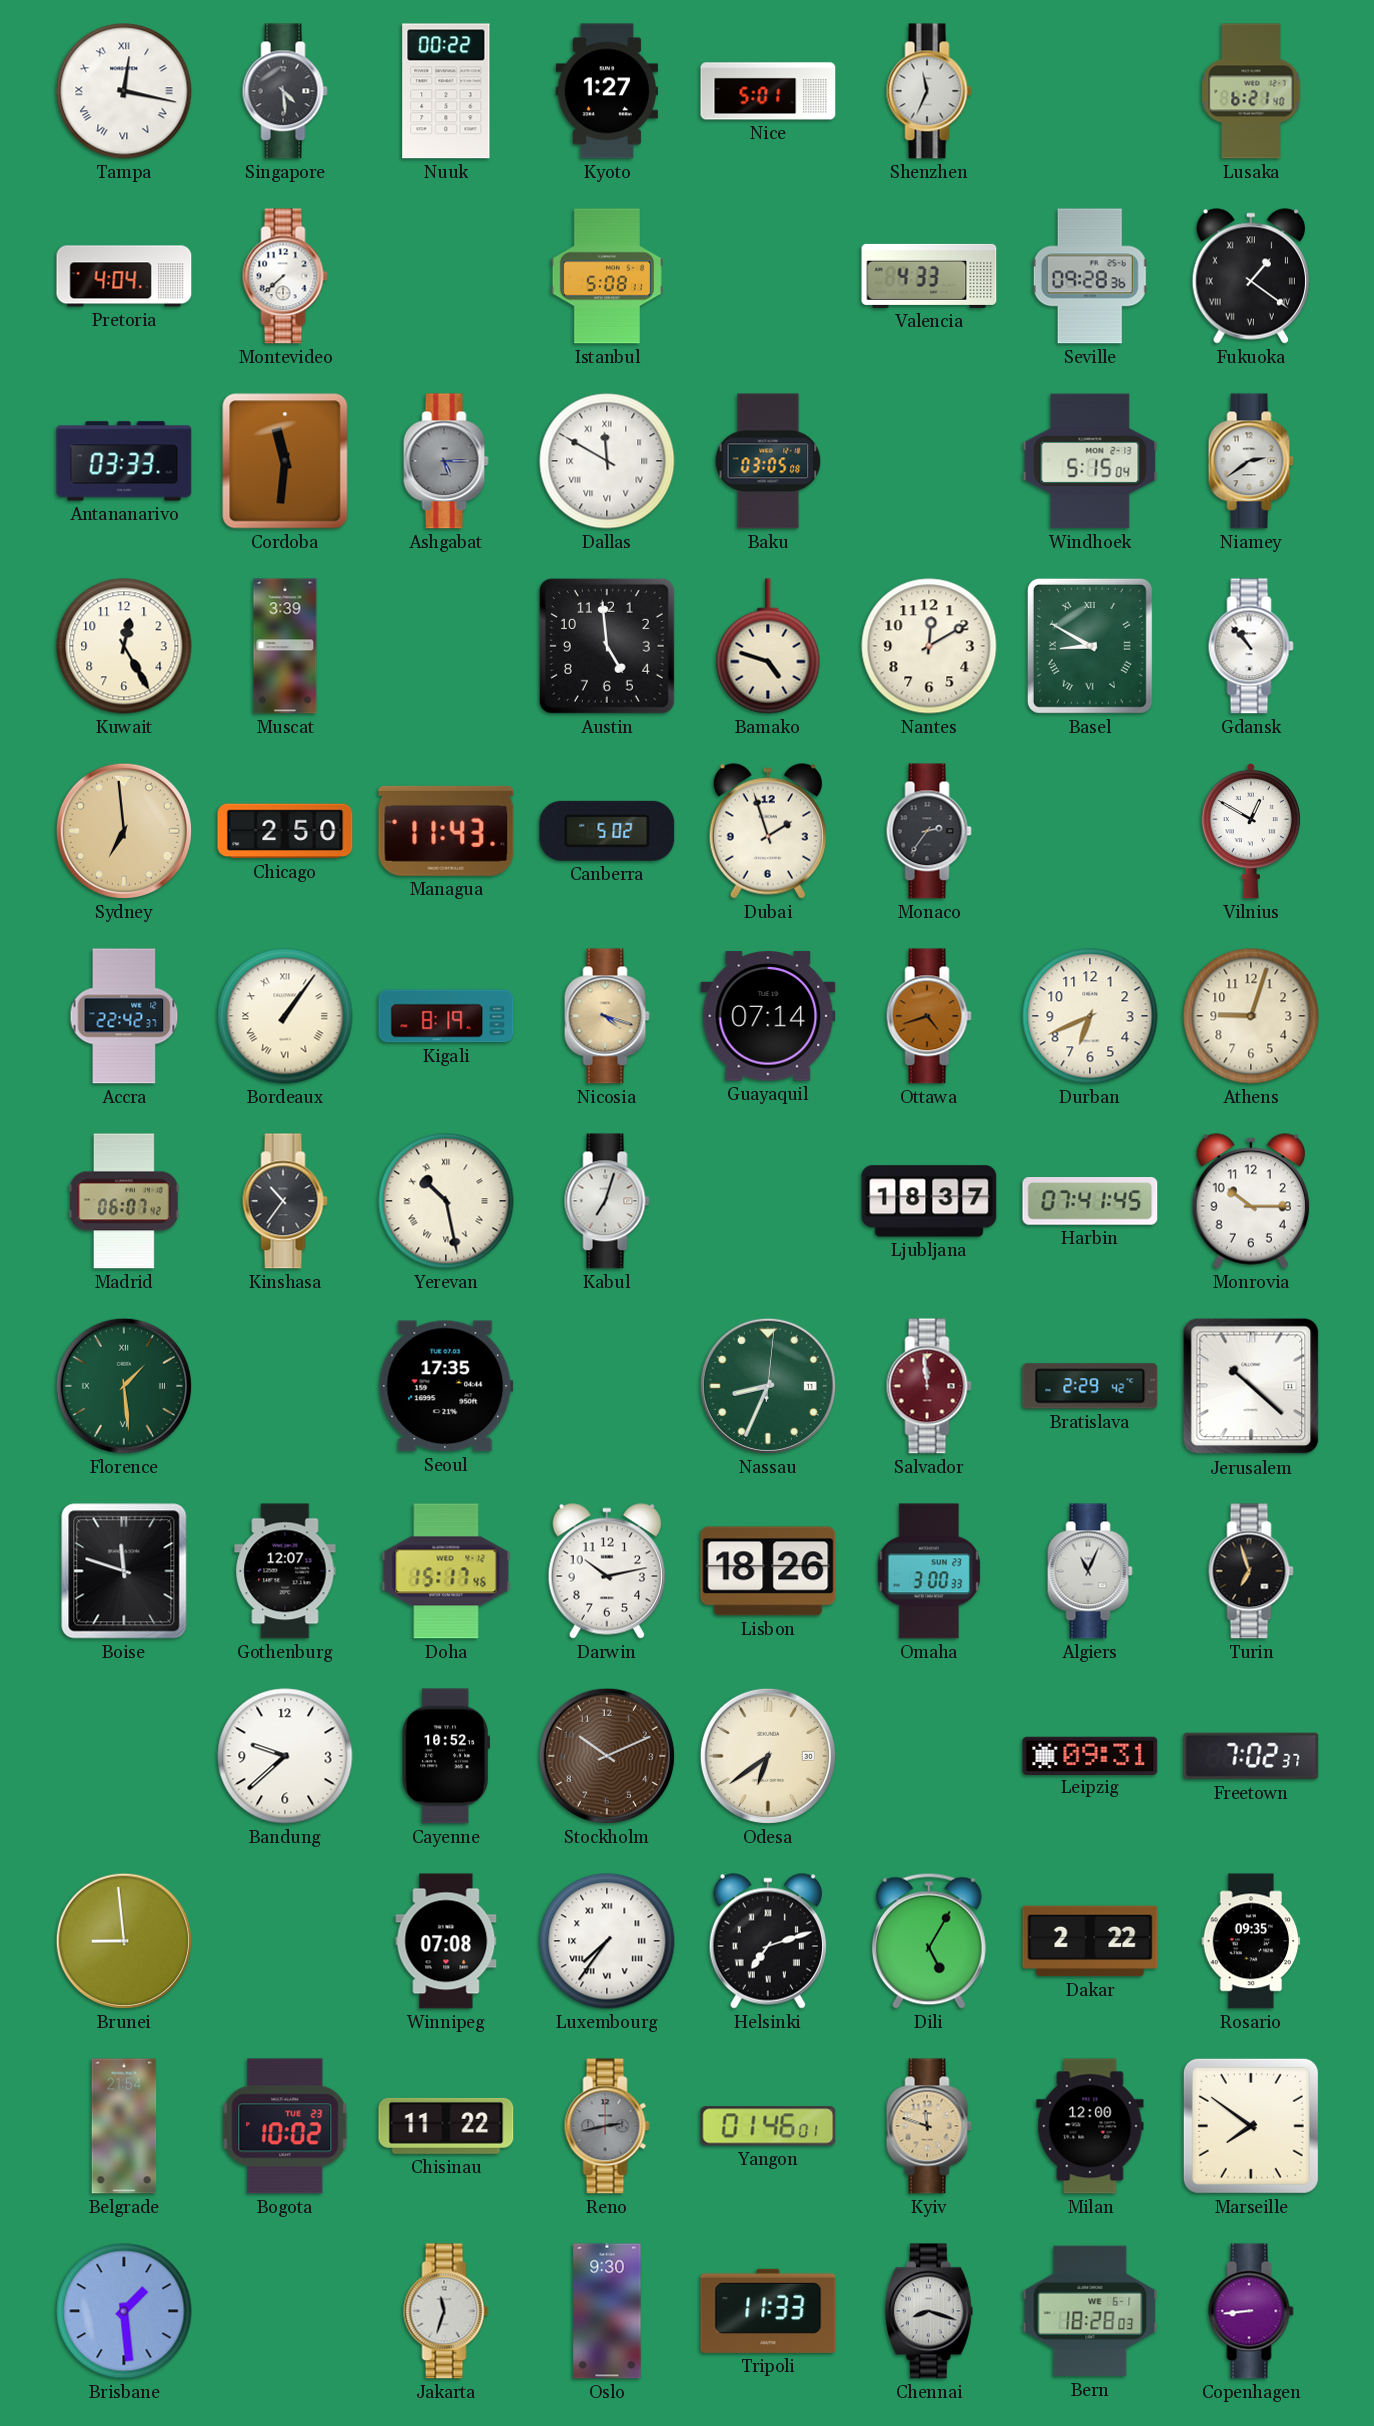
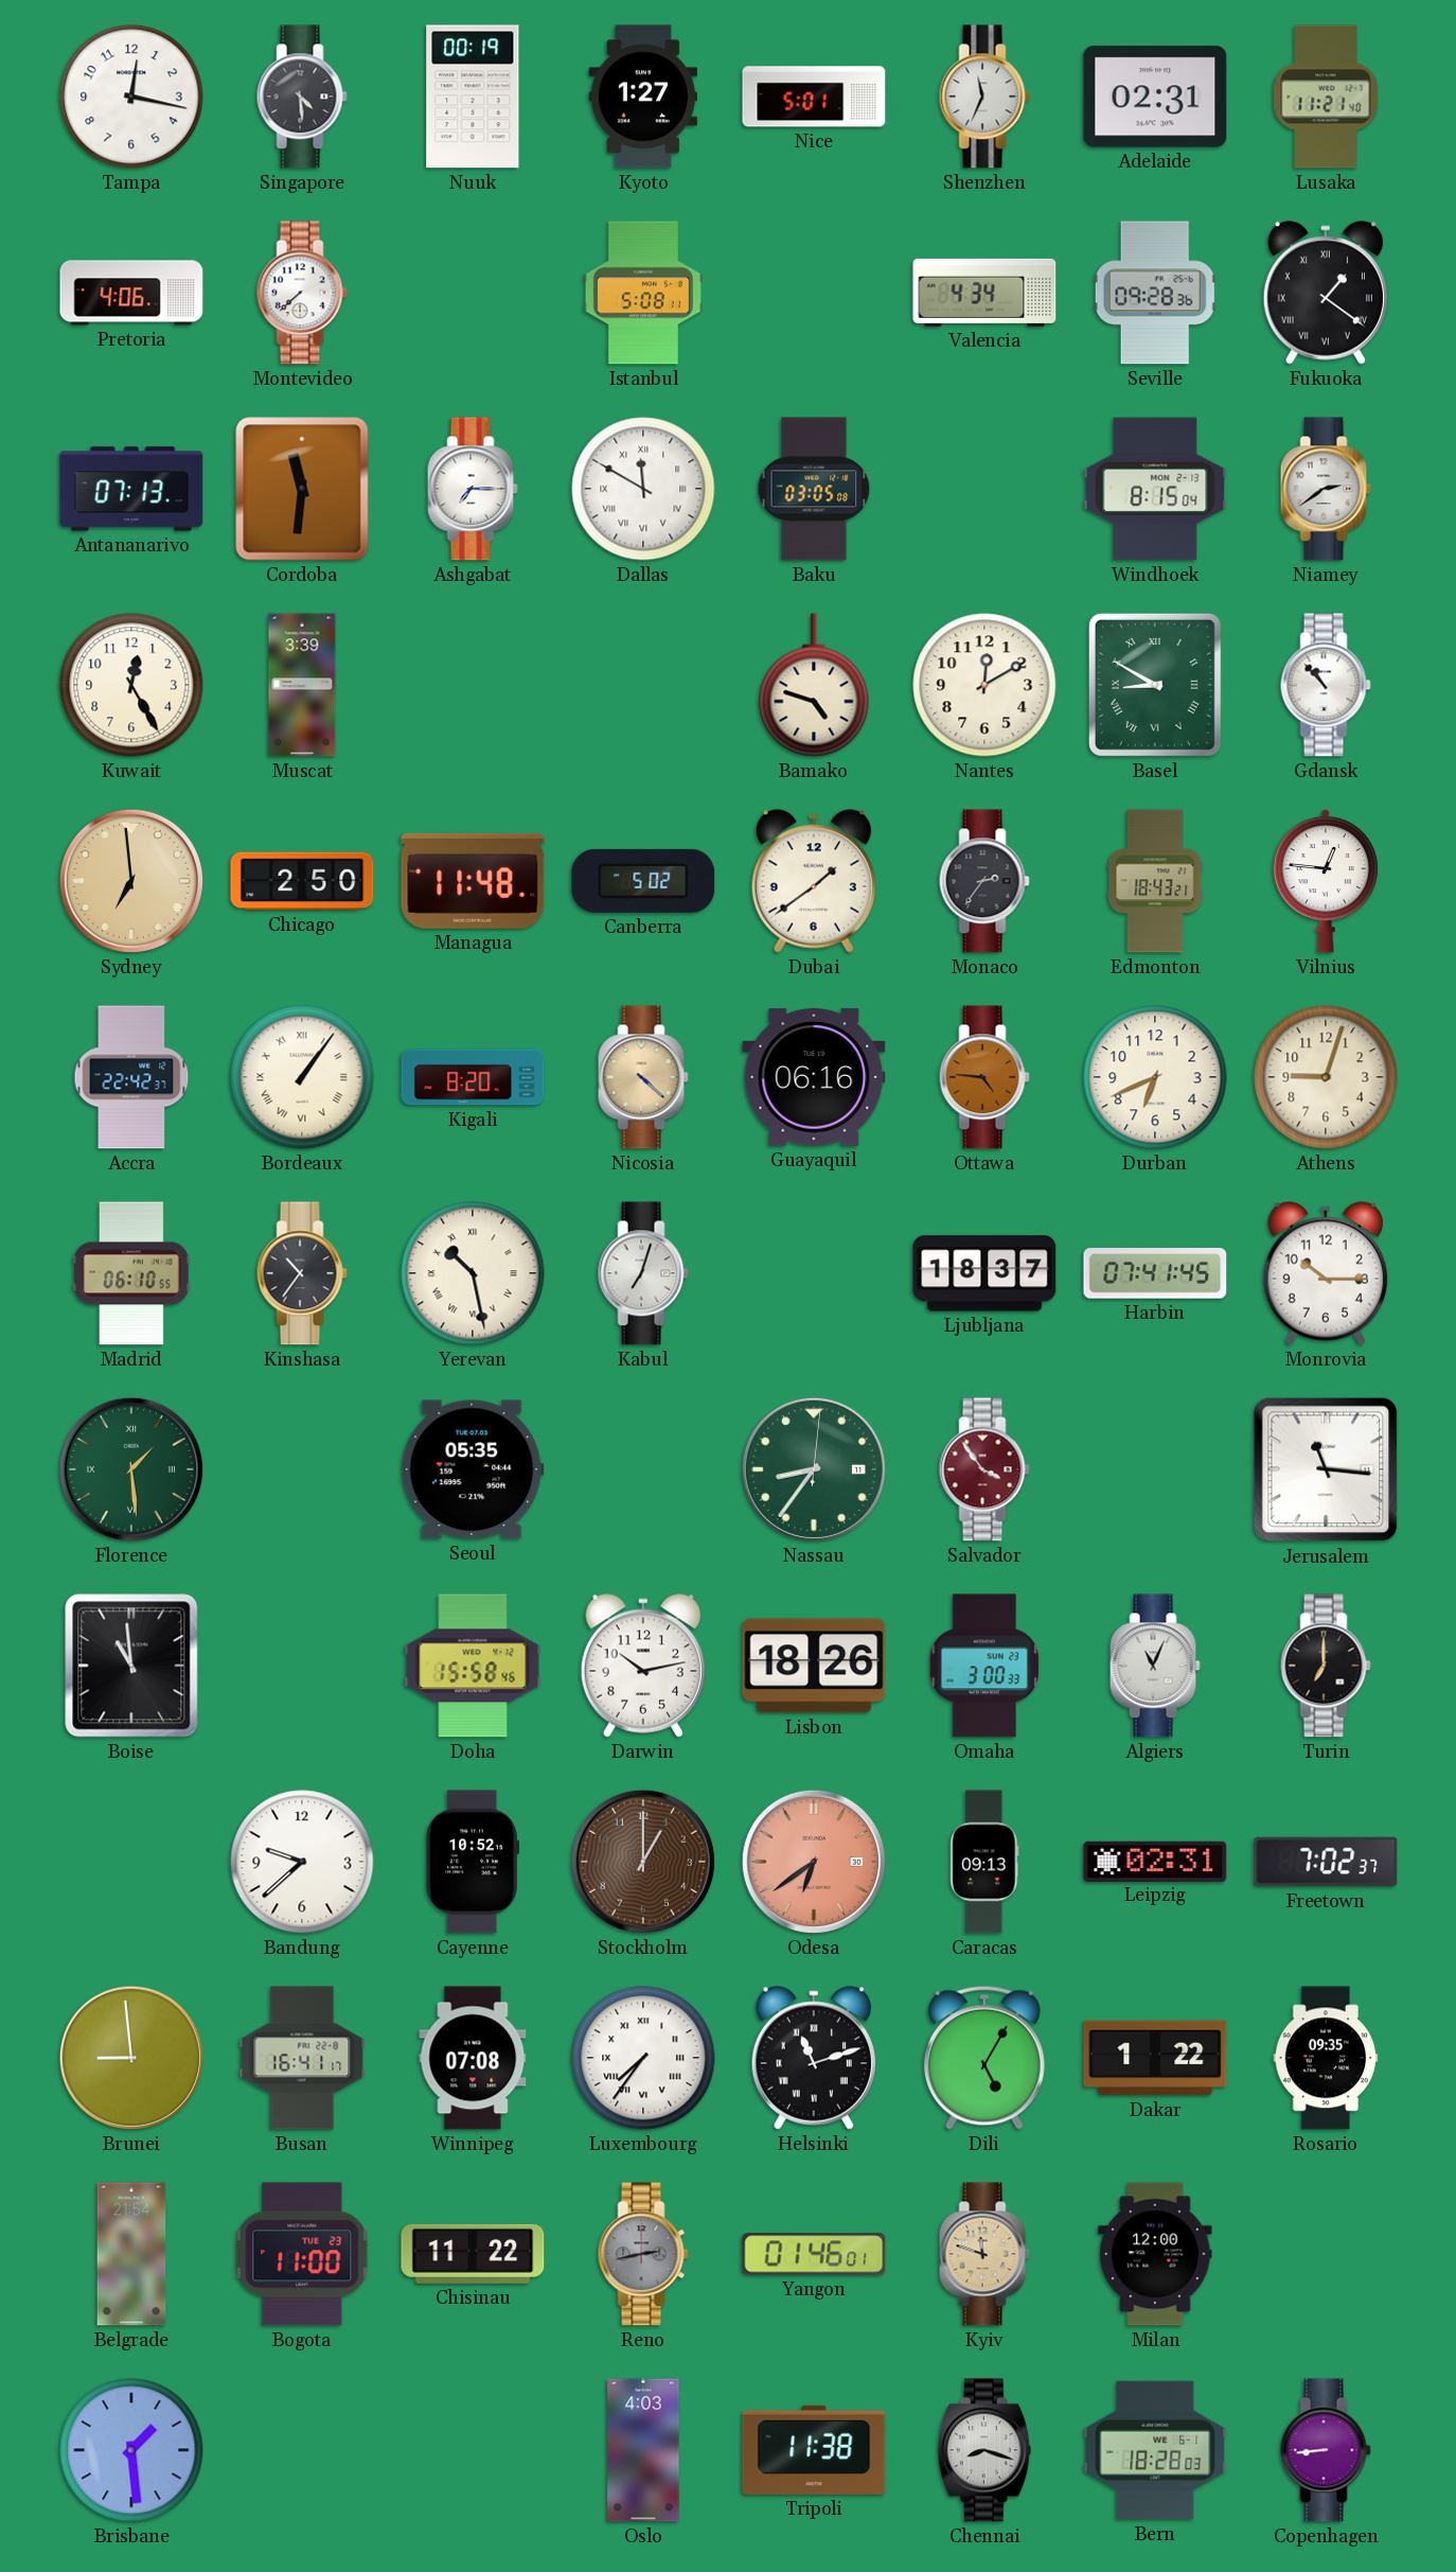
Tampa numerals: Roman -> Arabic (131, 96)
Nuuk: 00:22 -> 00:19 (473, 96)
Adelaide: none -> 02:31 (1155, 96)
Lusaka: 6:21 -> 11:21 (1326, 96)
Pretoria: 4:04 -> 4:06 (131, 293)
Valencia: 4:33 -> 4:34 (984, 293)
Antananarivo: 03:33 -> 07:13 (131, 489)
Ashgabat: 5:15 -> 7:15 (473, 489)
Ashgabat dial: grey -> white (473, 489)
Windhoek: 5:15 -> 8:15 (1155, 489)
Austin: 4:59 -> none (607, 646)
Managua: 11:43 -> 11:48 (473, 881)
Dubai: 1:57 -> 1:39 (813, 881)
Edmonton: none -> 18:43 (1155, 881)
Vilnius: 12:50 -> 12:46 (1325, 881)
Kigali: 8:19 -> 8:20 (473, 1077)
Nicosia: 4:18 -> 4:22 (643, 1077)
Guayaquil: 07:14 -> 06:16 (814, 1077)
Ottawa: 4:42 -> 4:46 (984, 1077)
Madrid: 06:07 -> 06:10 (132, 1273)
Seoul: 17:35 -> 05:35 (473, 1469)
Nassau: 8:34 -> 8:36 (814, 1469)
Salvador: 11:59 -> 3:54 (984, 1469)
Bratislava: 2:29 -> none (1090, 1386)
Jerusalem: 10:22 -> 11:16 (1326, 1469)
Boise: 11:48 -> 10:59 (131, 1666)
Gothenburg: 12:07 -> none (285, 1571)
Doha: 15:17 -> 15:58 (473, 1666)
Turin: 6:57 -> 7:00 (1326, 1666)
Stockholm: 10:11 -> 1:00 (643, 1862)
Odesa dial: cream -> salmon (814, 1862)
Caracas: none -> 09:13 (984, 1862)
Leipzig: 09:31 -> 02:31 (1155, 1861)
Busan: none -> 16:41 (302, 2058)
Helsinki: 7:12 -> 11:12 (813, 2058)
Dakar: 2:22 -> 1:22 (1155, 2058)
Bogota: 10:02 -> 11:00 (302, 2254)
Marseille: 7:51 -> none (1251, 2126)
Jakarta: 11:33 -> none (446, 2311)
Oslo: 9:30 -> 4:03 (643, 2450)
Tripoli: 11:33 -> 11:38 (814, 2450)
